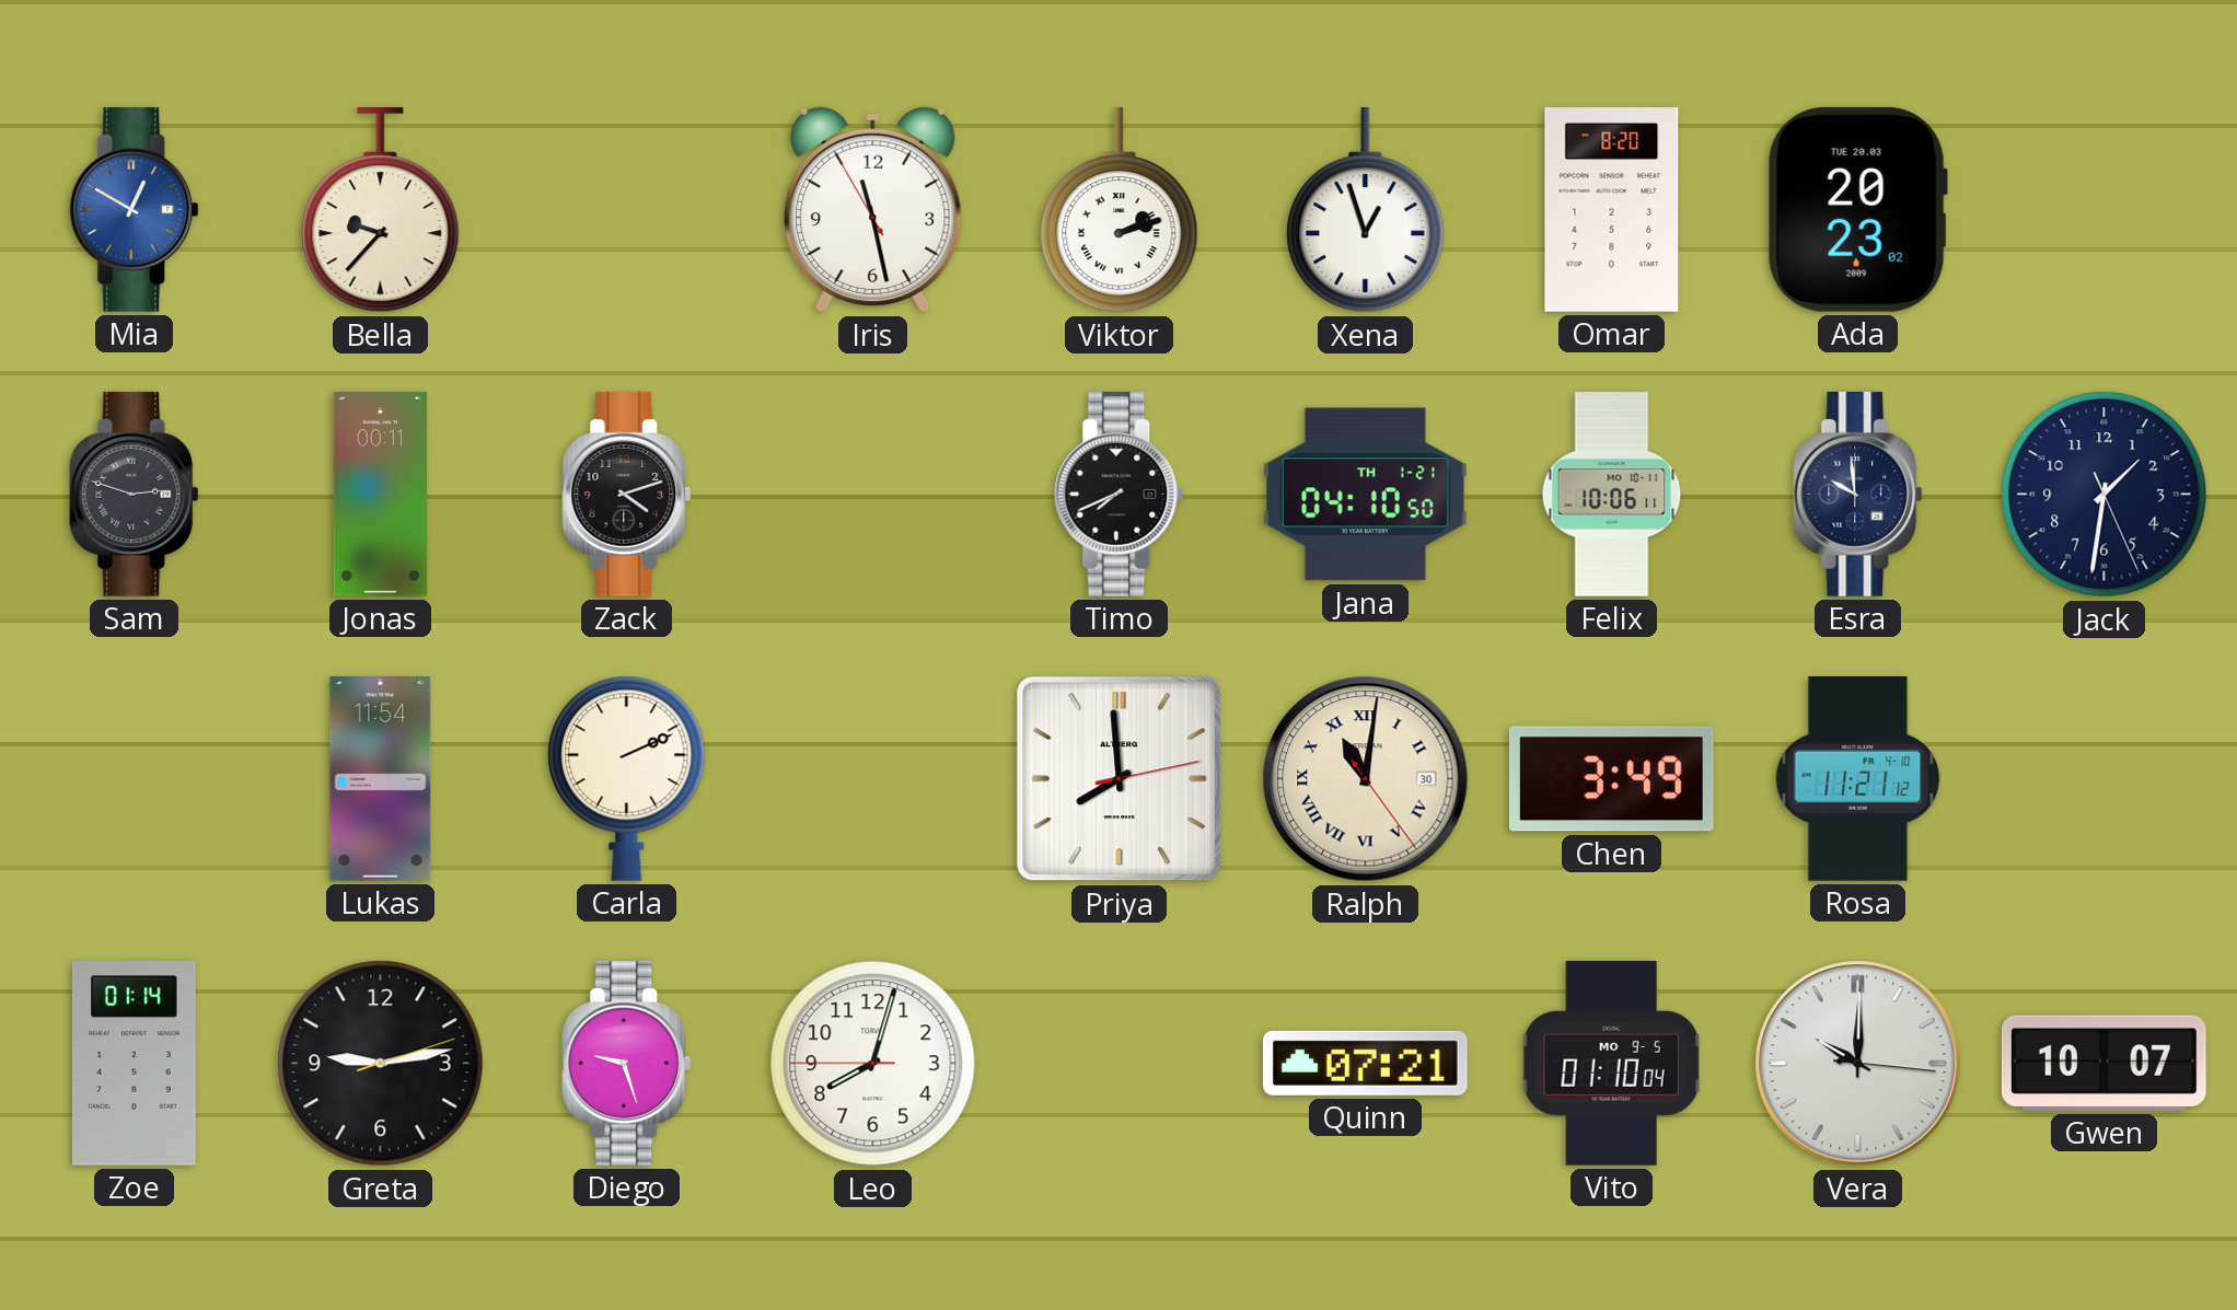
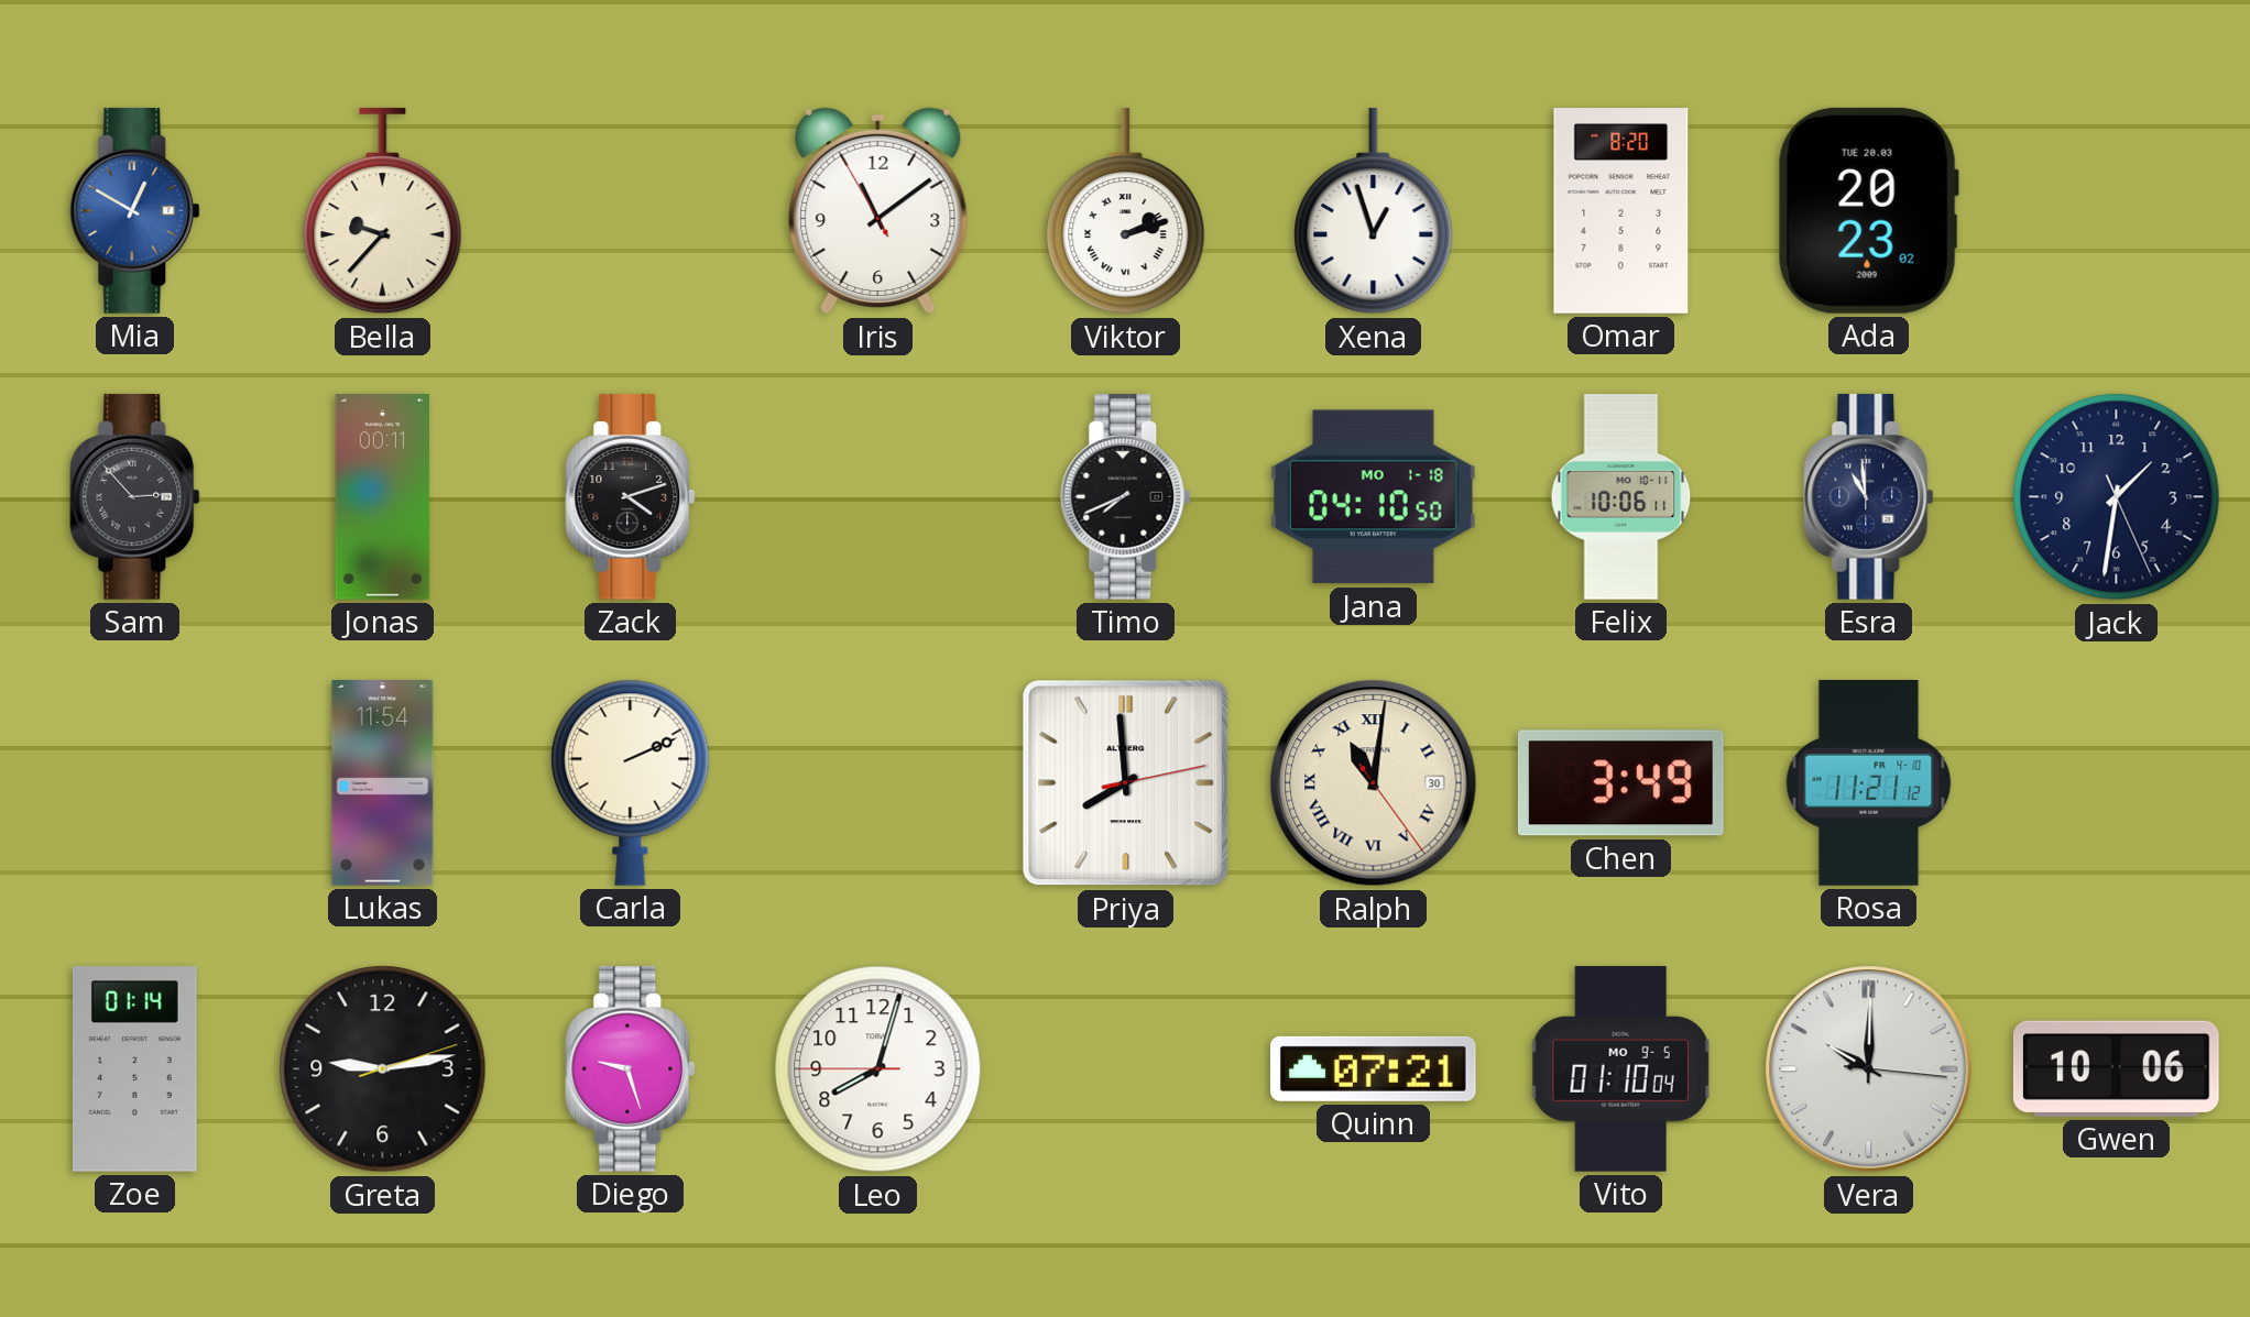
Iris: 11:27 -> 11:08 (878, 211)
Sam: 2:48 -> 2:53 (135, 496)
Jana date: TH 1-21 -> MO 1-18 (1373, 497)
Esra: 9:59 -> 10:59 (1869, 496)
Gwen: 10:07 -> 10:06 (2116, 1068)
